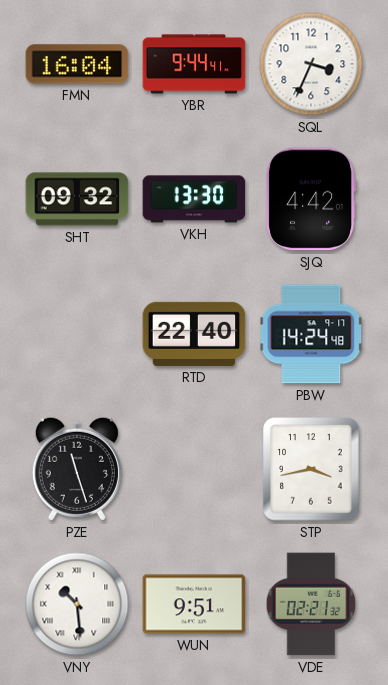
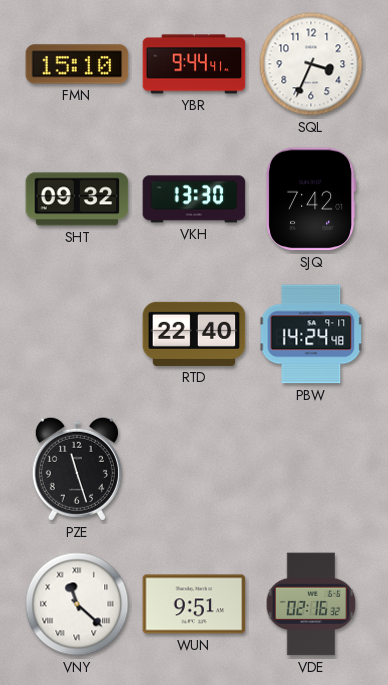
FMN: 16:04 -> 15:10 (77, 64)
SJQ: 4:42 -> 7:42 (311, 199)
STP: 3:43 -> none (311, 469)
VNY: 10:29 -> 11:22 (77, 604)
VDE: 02:21 -> 02:16 (311, 604)
